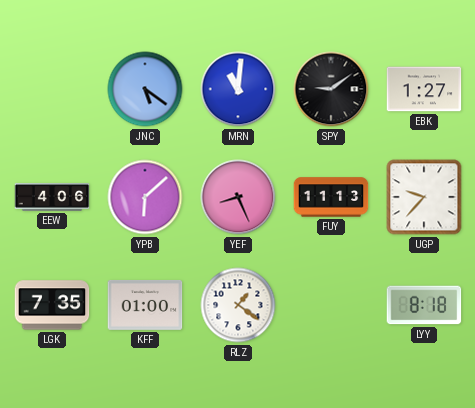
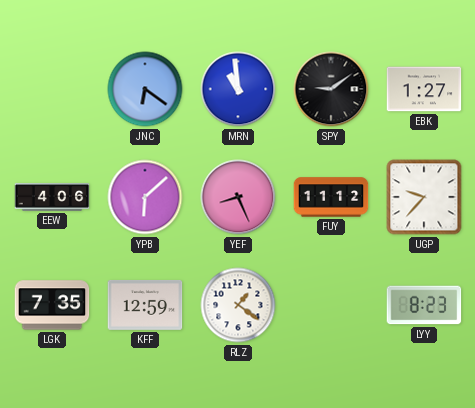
JNC: 5:21 -> 6:21 (145, 89)
MRN: 11:01 -> 10:59 (238, 89)
FUY: 11:13 -> 11:12 (331, 197)
KFF: 01:00 -> 12:59 (145, 305)
LYY: 8:18 -> 8:23 (424, 305)
